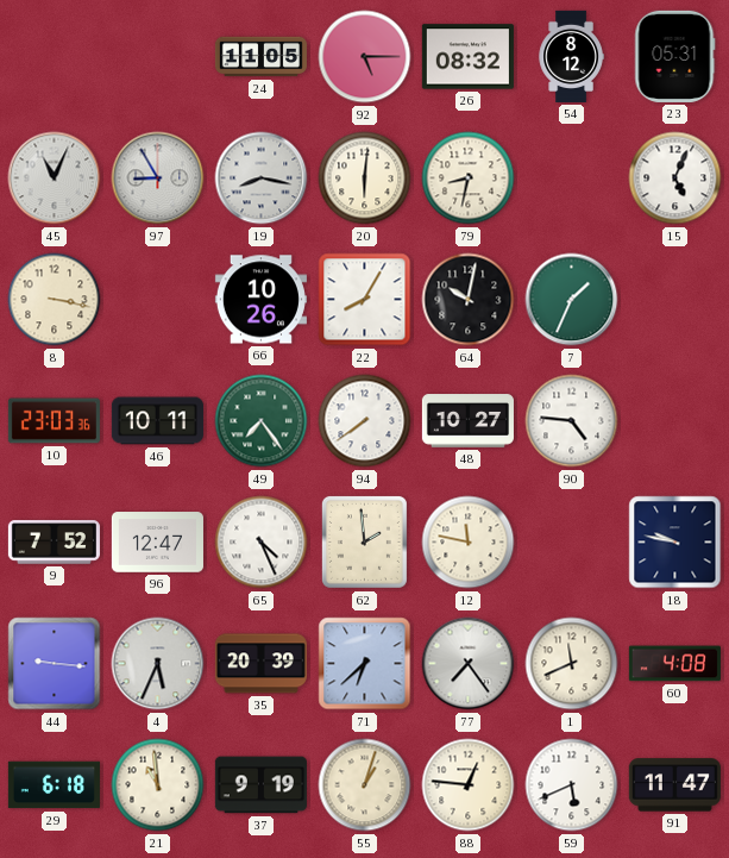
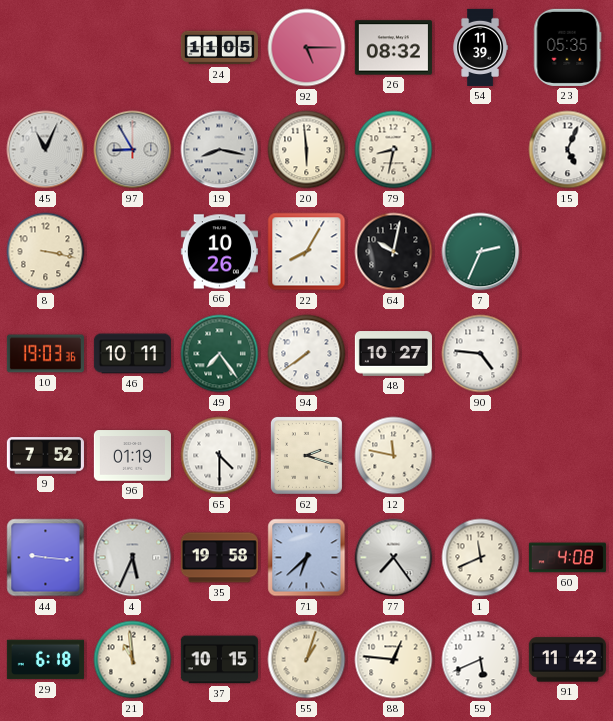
54: 8:12 -> 11:39 (480, 47)
23: 05:31 -> 05:35 (568, 47)
20: 6:01 -> 5:59 (307, 150)
7: 1:34 -> 2:34 (481, 252)
10: 23:03 -> 19:03 (45, 354)
96: 12:47 -> 01:19 (132, 456)
65: 4:26 -> 4:30 (220, 456)
62: 1:59 -> 2:18 (306, 455)
18: 9:47 -> none (675, 543)
35: 20:39 -> 19:58 (219, 558)
37: 9:19 -> 10:15 (219, 660)
91: 11:47 -> 11:42 (567, 660)
